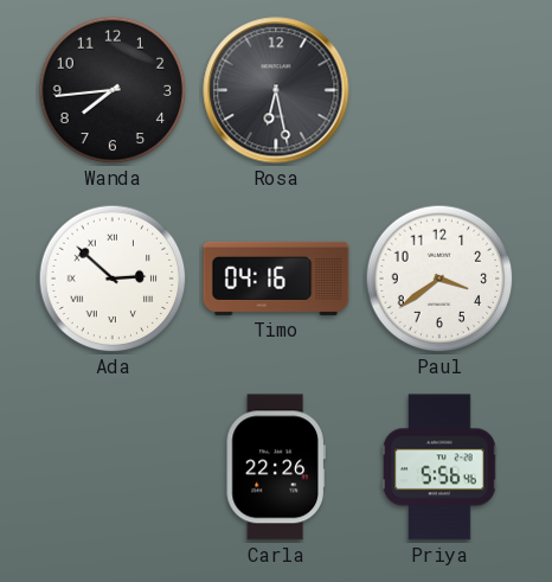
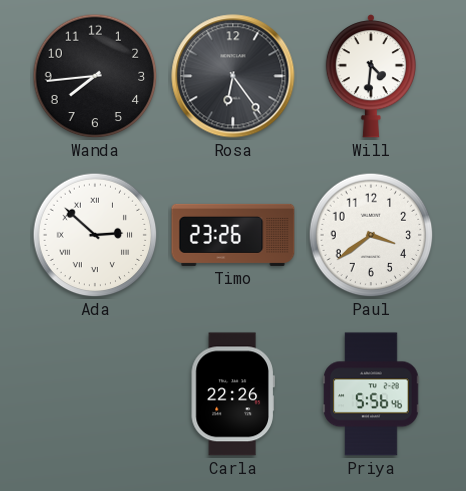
Rosa: 6:28 -> 6:24 (233, 76)
Will: none -> 4:31 (371, 77)
Timo: 04:16 -> 23:26 (233, 235)
